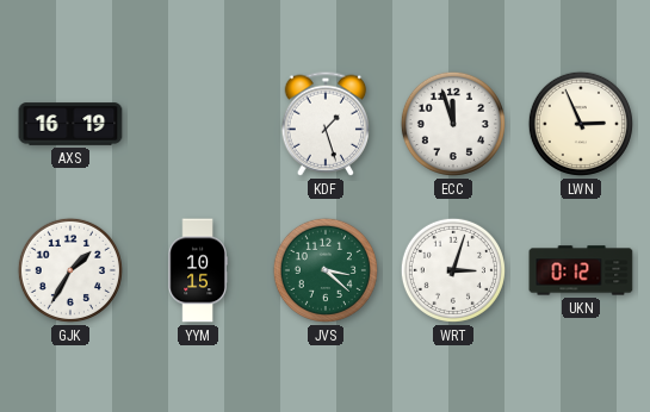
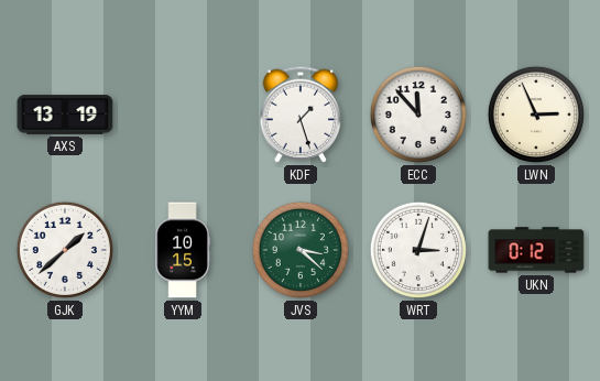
AXS: 16:19 -> 13:19 (65, 115)
ECC: 11:57 -> 11:53 (418, 115)
GJK: 1:35 -> 1:38 (65, 250)
